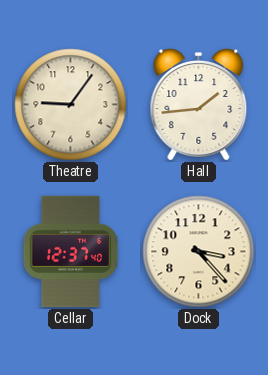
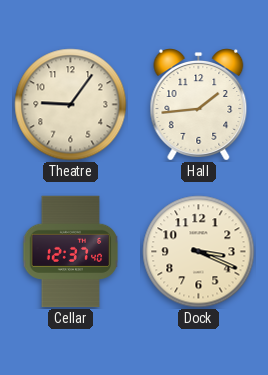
Dock: 3:23 -> 3:19 (199, 252)
